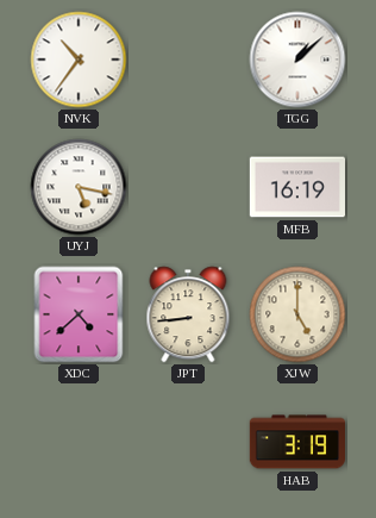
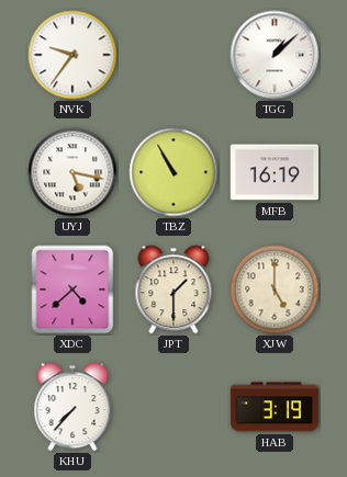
NVK: 10:36 -> 9:36 (72, 55)
TBZ: none -> 10:55 (173, 172)
JPT: 8:44 -> 1:30 (173, 289)
KHU: none -> 7:37 (72, 407)
